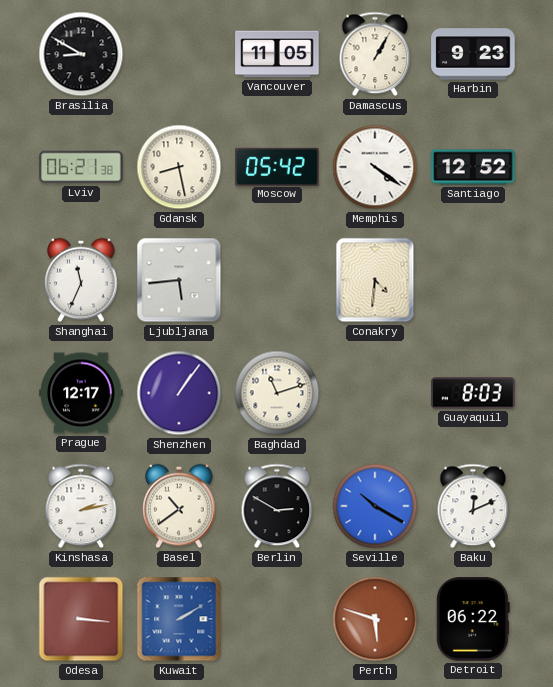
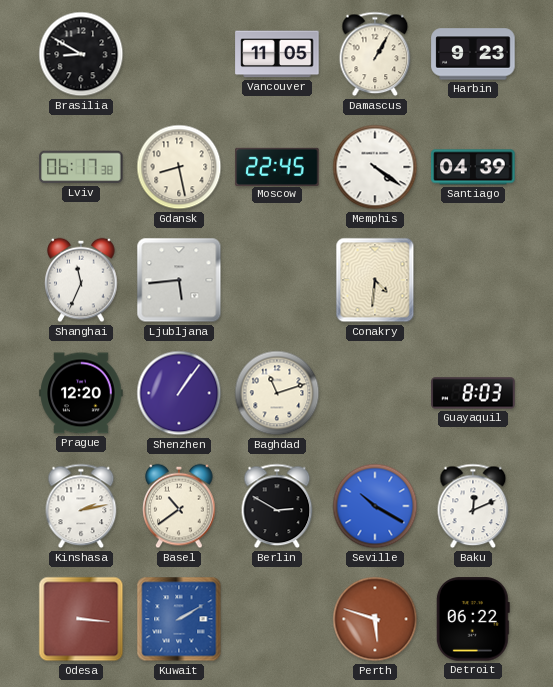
Lviv: 06:21 -> 06:17 (81, 167)
Moscow: 05:42 -> 22:45 (277, 166)
Santiago: 12:52 -> 04:39 (473, 167)
Prague: 12:17 -> 12:20 (81, 393)
